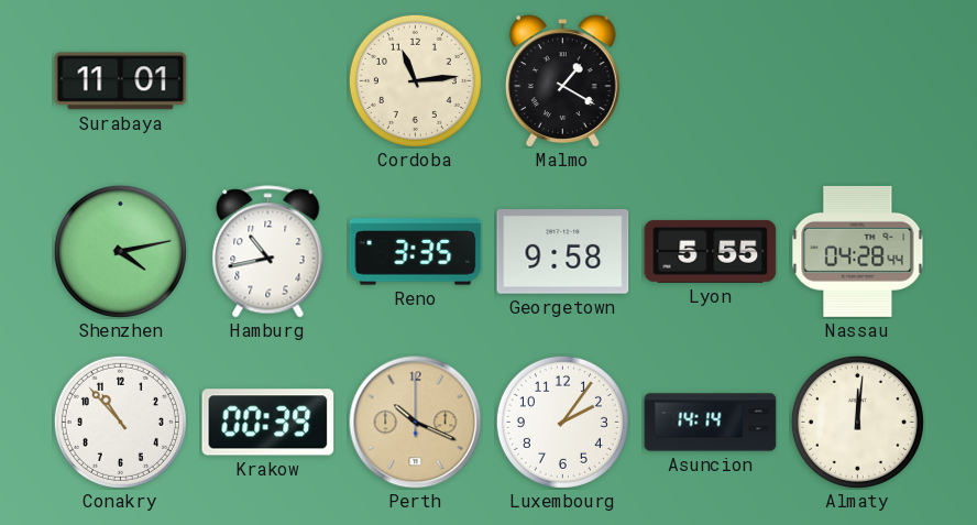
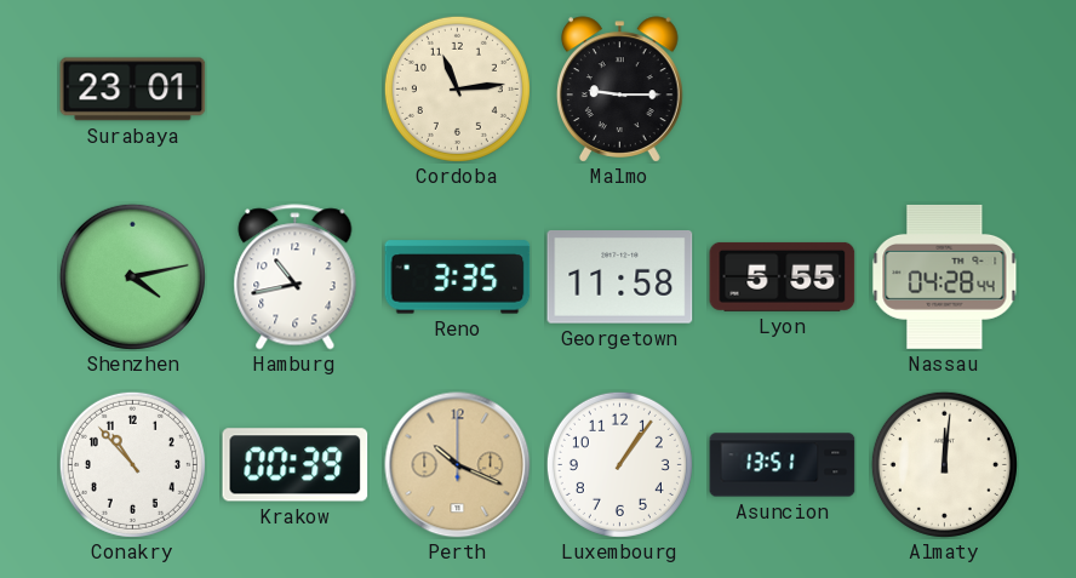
Surabaya: 11:01 -> 23:01 (133, 90)
Malmo: 1:20 -> 9:15 (619, 90)
Georgetown: 9:58 -> 11:58 (620, 277)
Luxembourg: 2:06 -> 1:06 (619, 464)
Asuncion: 14:14 -> 13:51 (783, 465)
